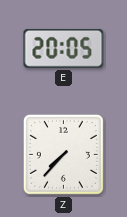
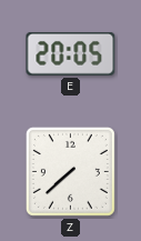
Z: 7:37 -> 7:38 (70, 171)
